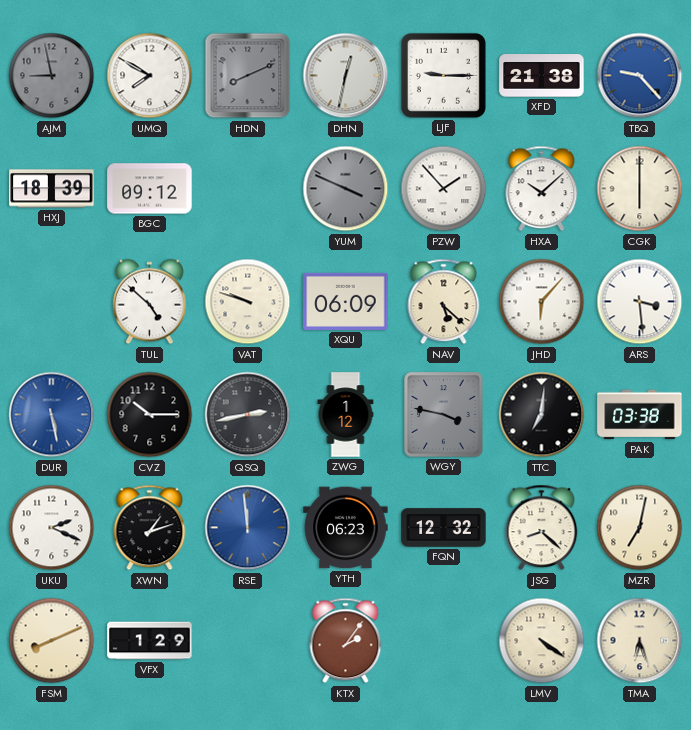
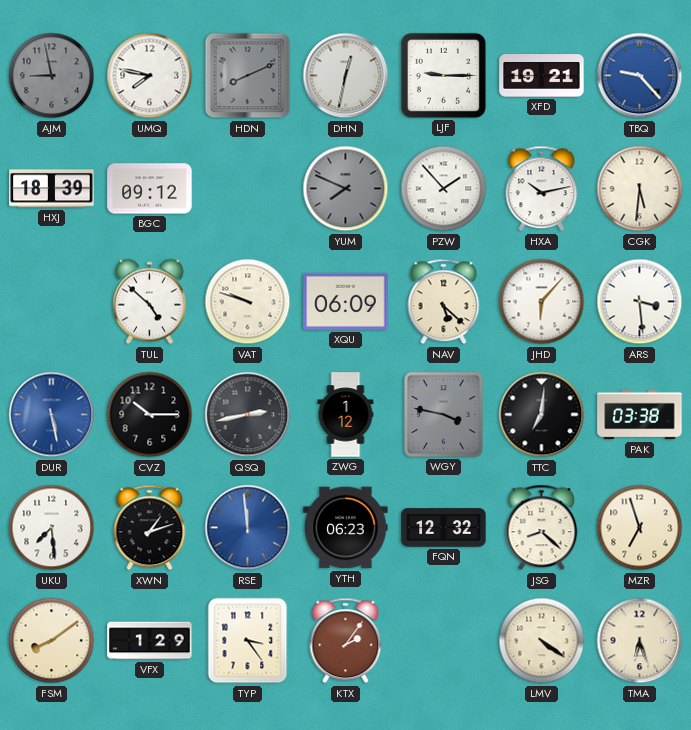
UMQ: 7:50 -> 7:47 (150, 76)
XFD: 21:38 -> 19:21 (542, 76)
YUM: 3:49 -> 7:49 (346, 189)
HXA: 10:08 -> 10:13 (542, 189)
CGK: 6:00 -> 5:31 (640, 189)
UKU: 2:19 -> 7:29 (52, 528)
MZR: 7:02 -> 6:57 (640, 528)
FSM: 8:11 -> 8:09 (52, 641)
TYP: none -> 3:24 (248, 641)
